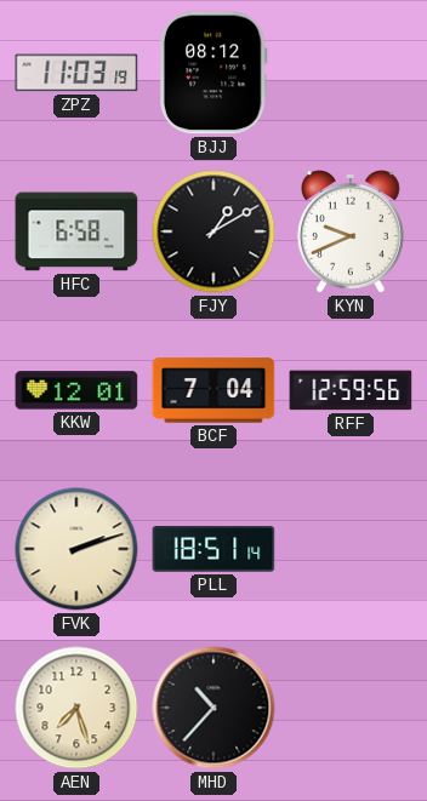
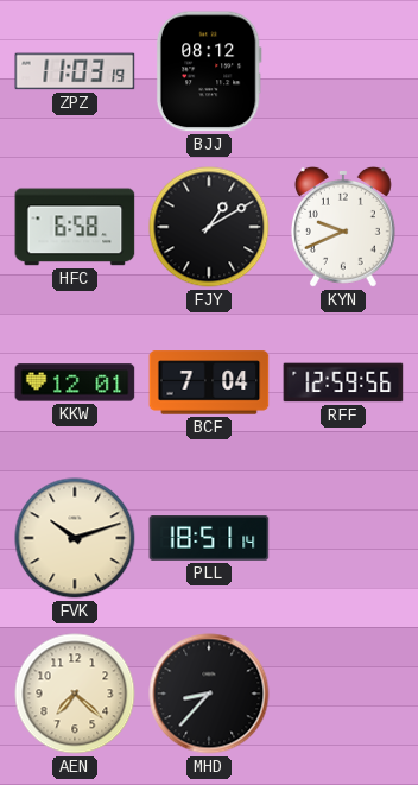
FVK: 2:12 -> 10:12 (75, 538)
AEN: 7:27 -> 7:22 (75, 694)
MHD: 10:37 -> 8:37 (209, 694)
